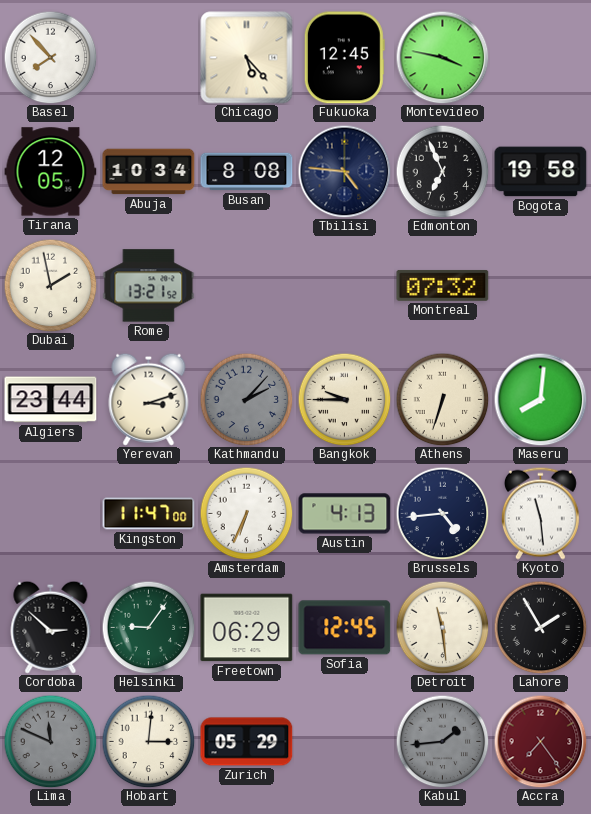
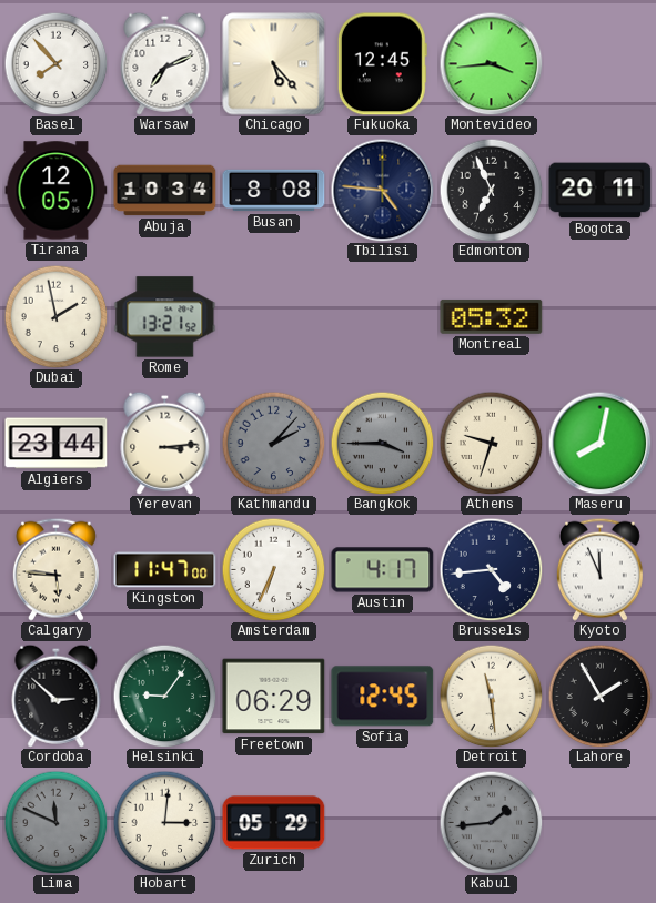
Warsaw: none -> 7:11 (165, 63)
Montevideo: 3:47 -> 3:44 (491, 63)
Bogota: 19:58 -> 20:11 (601, 191)
Montreal: 07:32 -> 05:32 (492, 316)
Yerevan: 3:12 -> 3:14 (165, 443)
Bangkok: 9:45 -> 3:45 (382, 443)
Bangkok dial: cream -> grey (382, 443)
Athens: 6:33 -> 9:33 (491, 443)
Maseru: 8:01 -> 8:02 (599, 443)
Calgary: none -> 5:46 (55, 569)
Austin: 4:13 -> 4:17 (383, 570)
Kyoto: 11:29 -> 11:56 (599, 569)
Accra: 7:24 -> none (540, 741)
